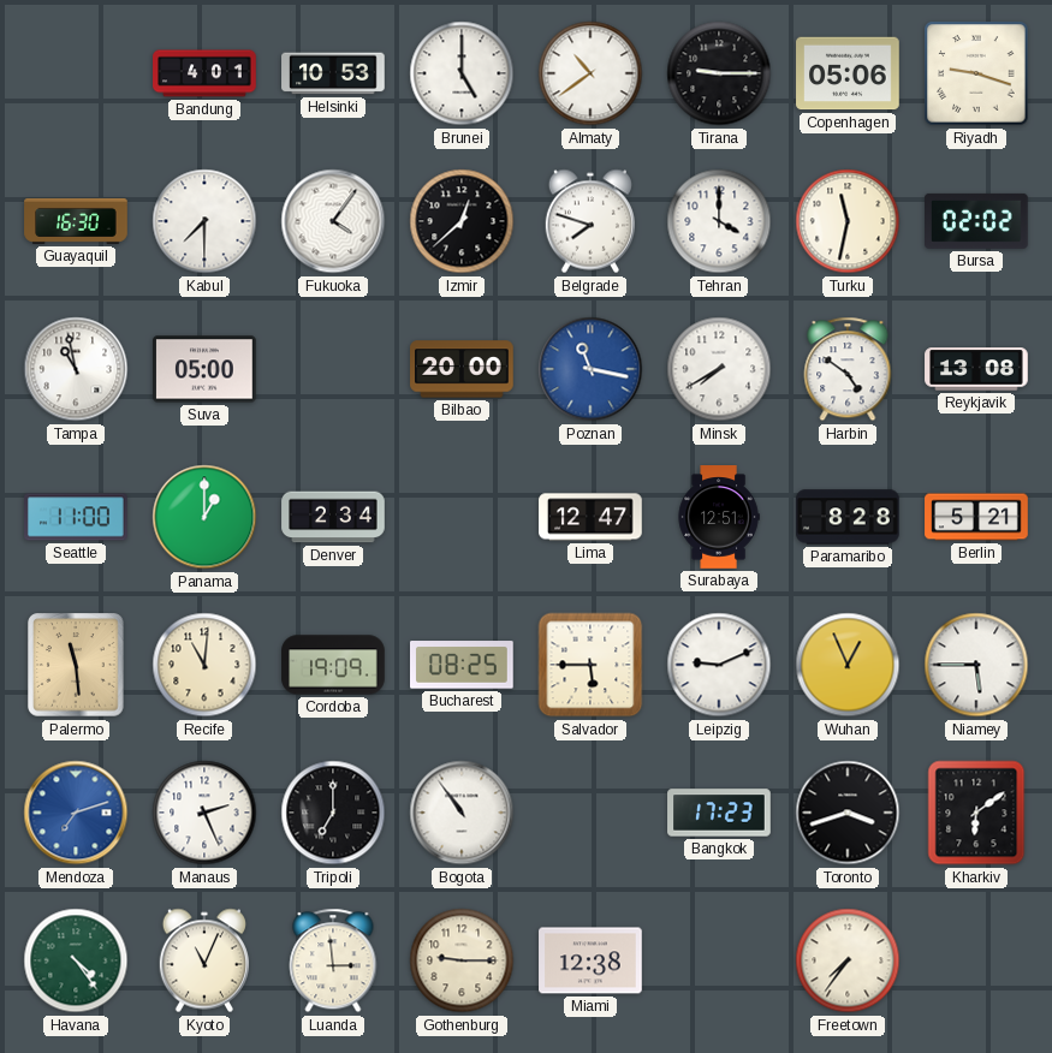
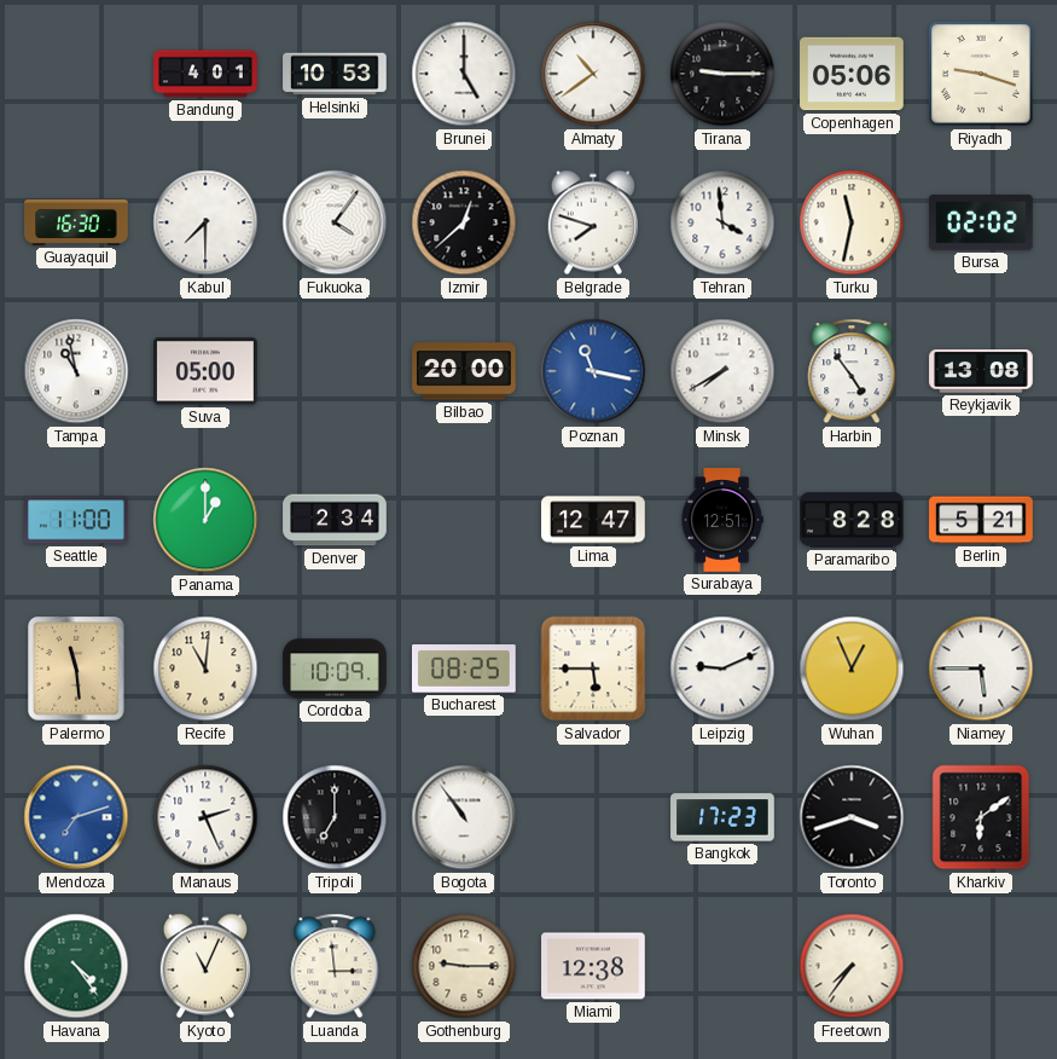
Tehran: 4:00 -> 3:59 (722, 222)
Harbin: 4:51 -> 4:54 (852, 371)
Cordoba: 19:09 -> 10:09 (335, 669)
